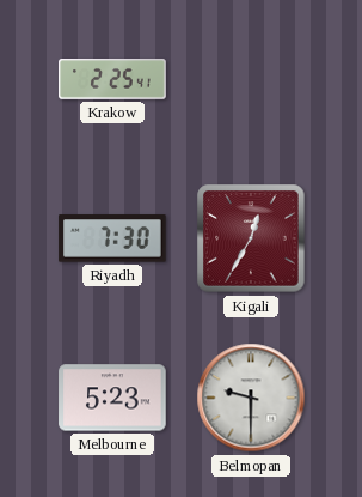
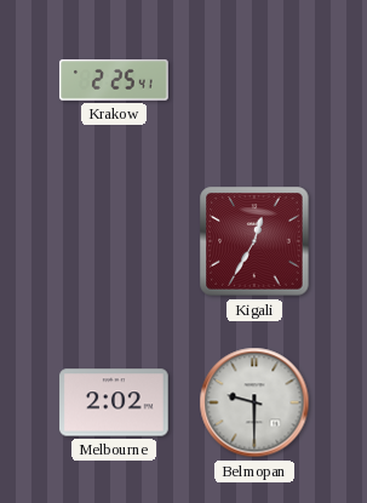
Riyadh: 7:30 -> none (112, 238)
Melbourne: 5:23 -> 2:02 (114, 402)
